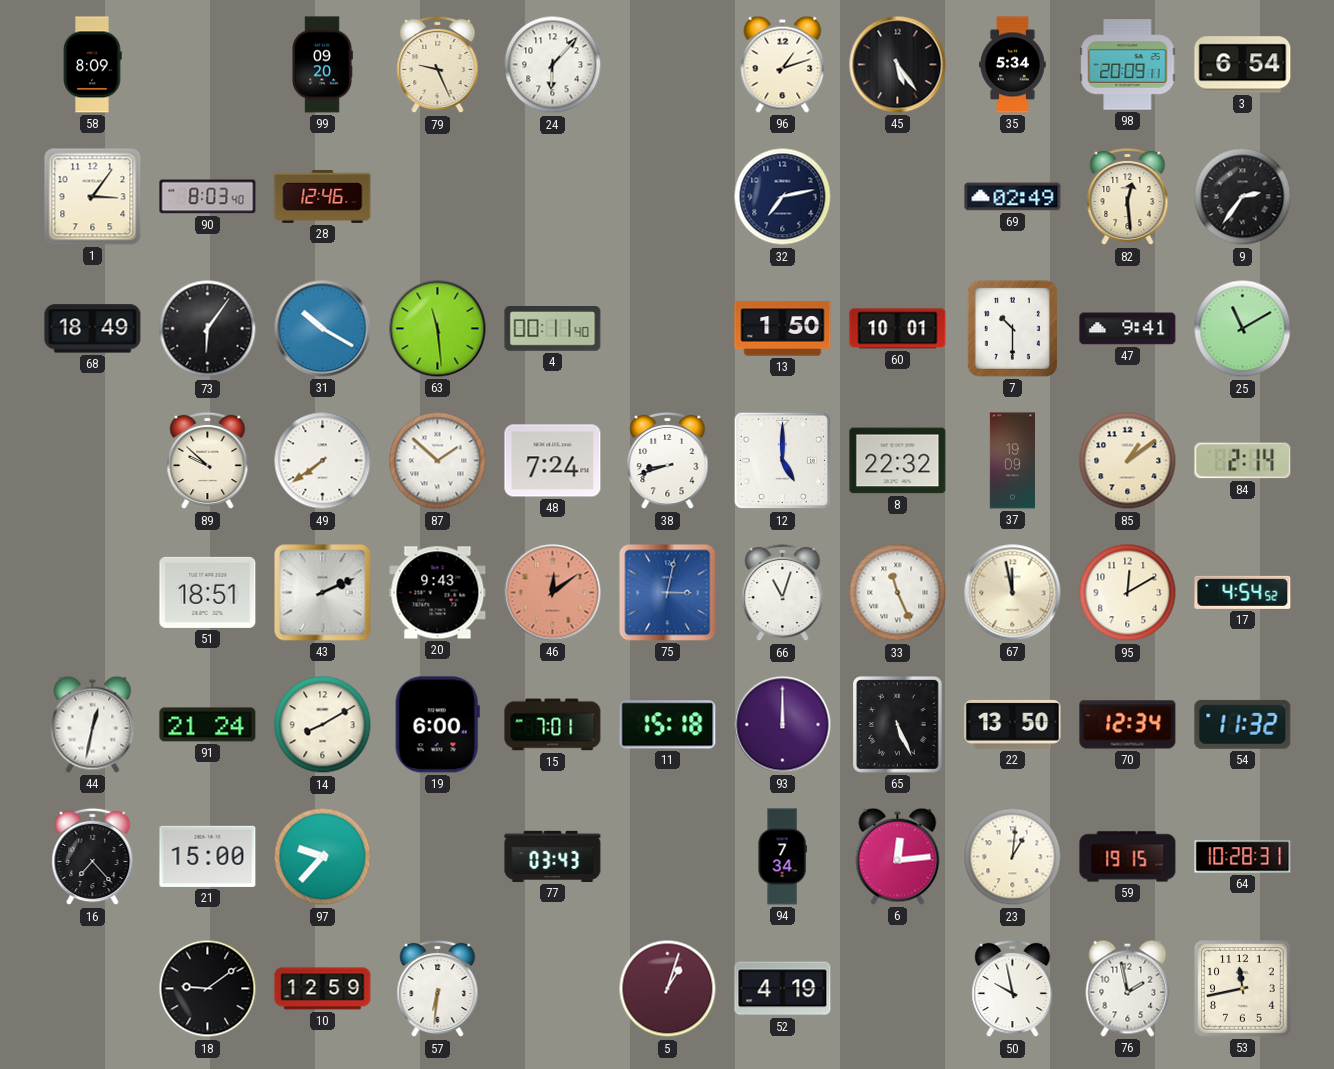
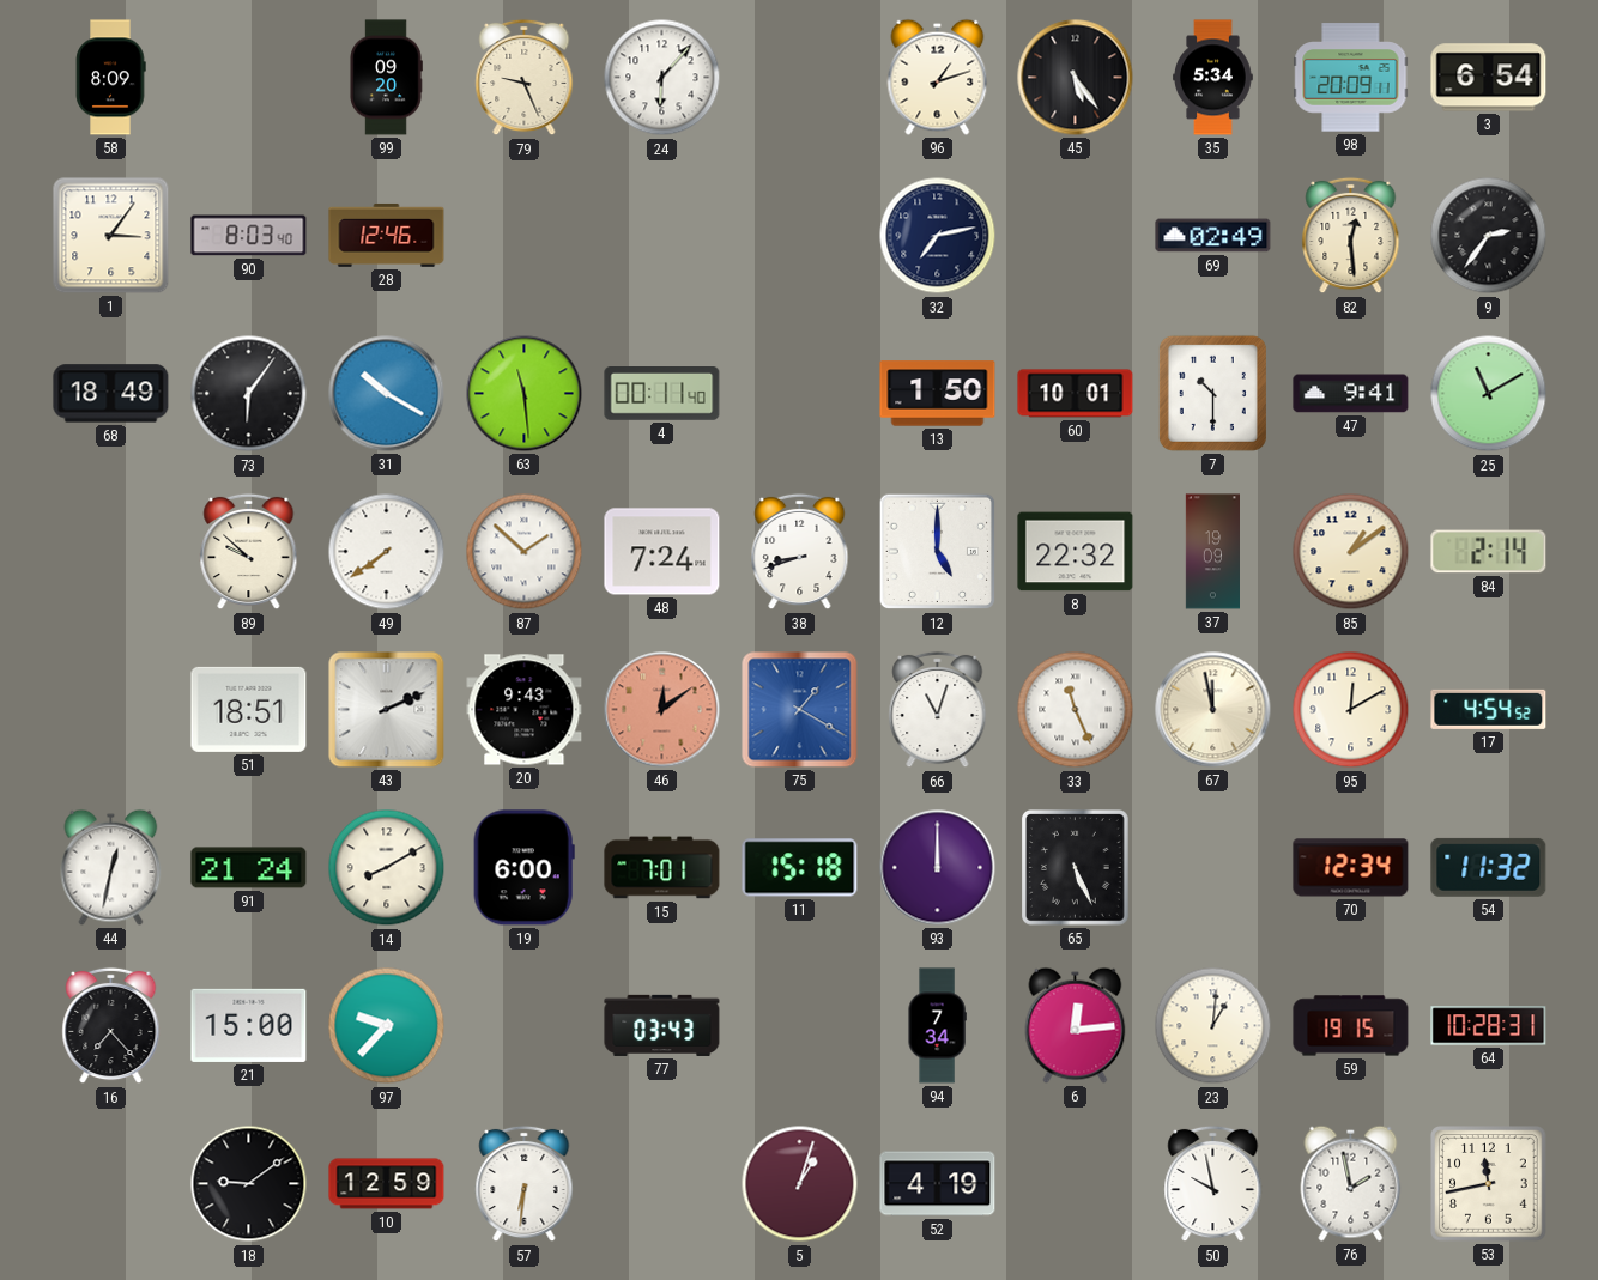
75: 3:02 -> 1:20 (800, 710)
22: 13:50 -> none (1013, 724)
